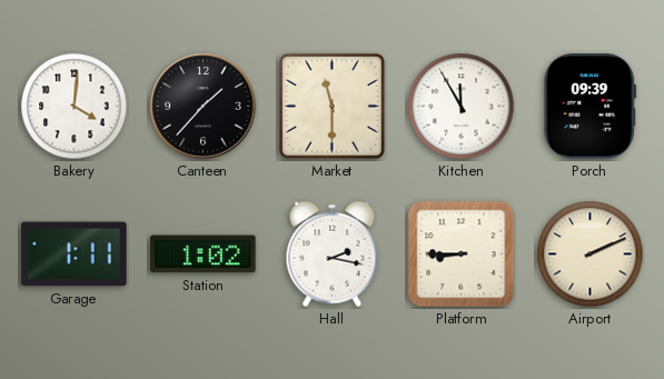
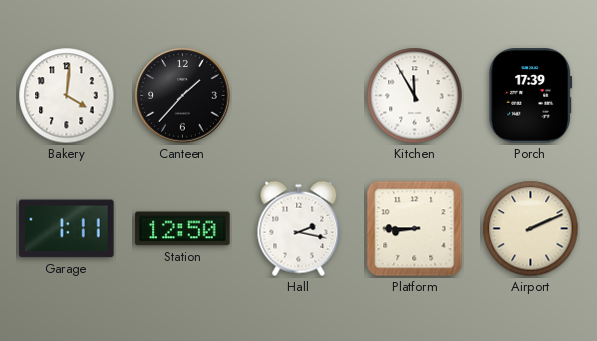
Market: 11:30 -> none (331, 106)
Porch: 09:39 -> 17:39 (531, 96)
Station: 1:02 -> 12:50 (183, 229)
